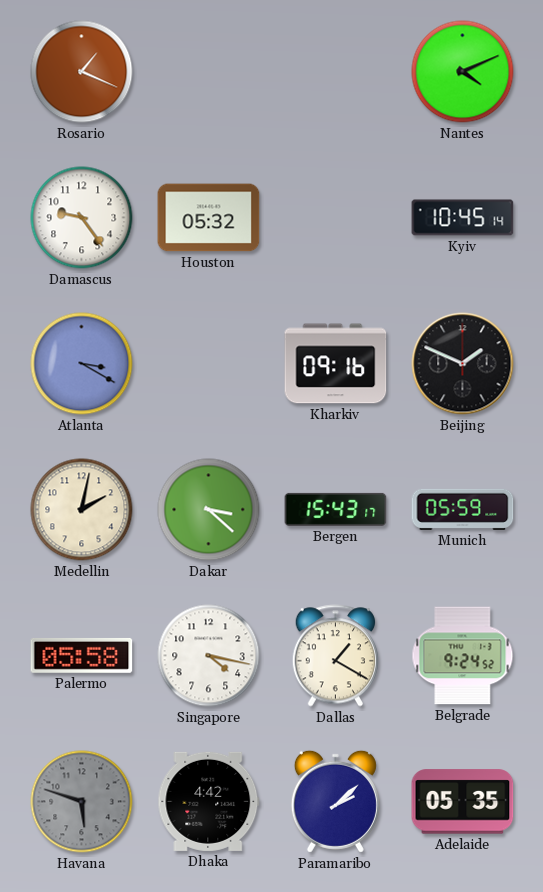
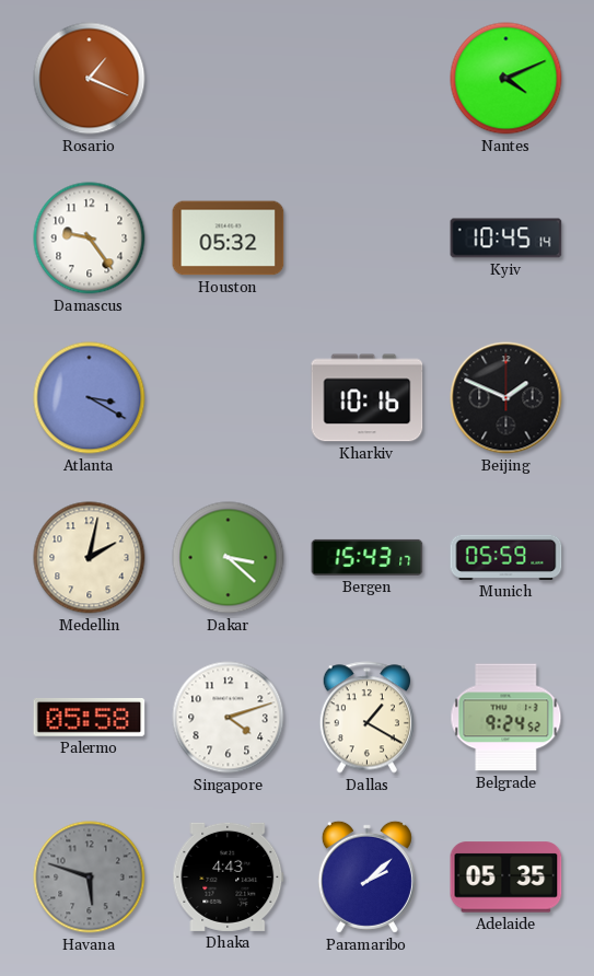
Kharkiv: 09:16 -> 10:16 (368, 398)
Singapore: 4:17 -> 4:12 (229, 718)
Dhaka: 4:42 -> 4:43 (229, 876)
